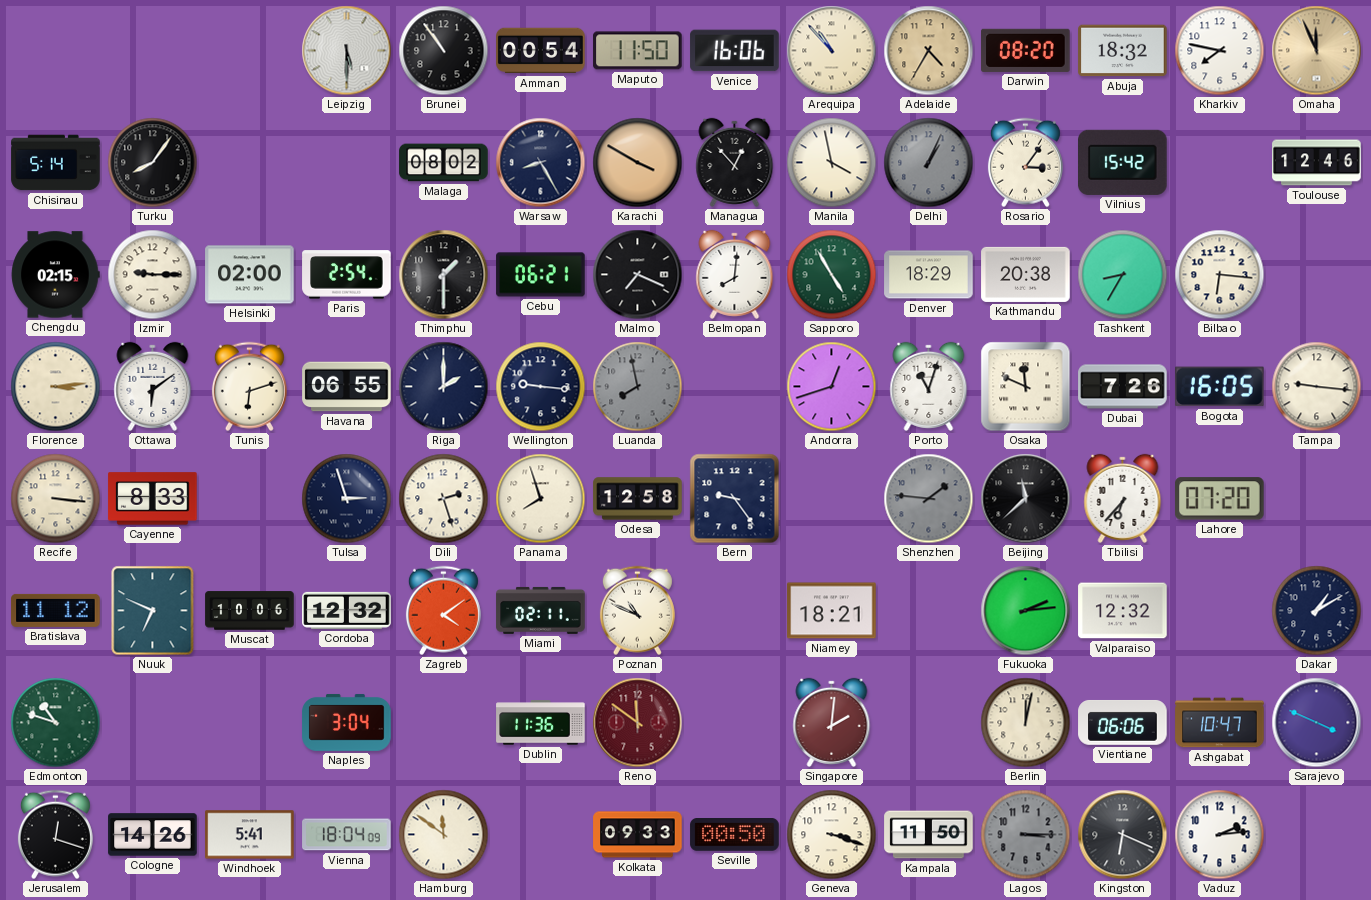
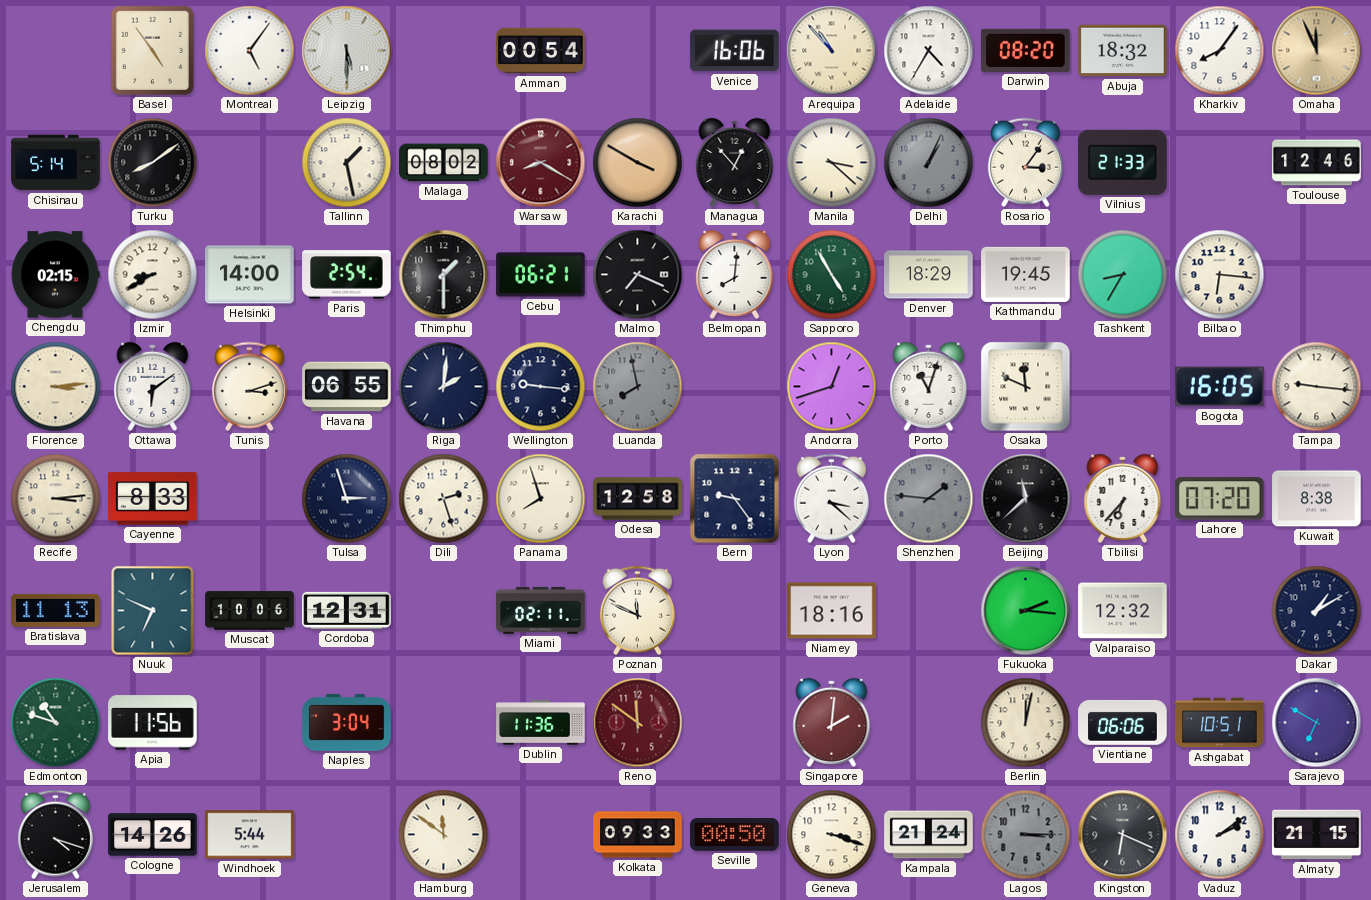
Basel: none -> 4:54 (152, 50)
Montreal: none -> 5:06 (250, 51)
Brunei: 10:54 -> none (444, 51)
Maputo: 11:50 -> none (638, 51)
Adelaide dial: champagne -> white (929, 51)
Kharkiv: 7:47 -> 8:06 (1220, 51)
Turku: 8:06 -> 8:09 (153, 163)
Tallinn: none -> 1:28 (347, 163)
Warsaw: 8:25 -> 8:20 (541, 163)
Warsaw dial: navy -> burgundy (541, 163)
Manila: 3:58 -> 3:22 (832, 163)
Vilnius: 15:42 -> 21:33 (1123, 162)
Izmir: 9:15 -> 8:40 (153, 275)
Helsinki: 02:00 -> 14:00 (250, 275)
Kathmandu: 20:38 -> 19:45 (1026, 274)
Tunis: 6:12 -> 3:12 (249, 387)
Riga: 2:00 -> 2:01 (444, 387)
Dubai: 7:26 -> none (1123, 387)
Recife: 3:16 -> 3:14 (56, 499)
Lyon: none -> 3:22 (831, 499)
Kuwait: none -> 8:38 (1317, 499)
Bratislava: 11:12 -> 11:13 (56, 610)
Cordoba: 12:32 -> 12:31 (347, 610)
Zagreb: 4:09 -> none (443, 611)
Poznan: 10:49 -> 11:49 (637, 611)
Niamey: 18:21 -> 18:16 (832, 611)
Fukuoka: 2:14 -> 2:16 (1026, 611)
Apia: none -> 11:56 (153, 723)
Ashgabat: 10:47 -> 10:51 (1220, 723)
Sarajevo: 3:49 -> 6:50 (1317, 723)
Jerusalem: 12:18 -> 4:18 (55, 835)
Windhoek: 5:41 -> 5:44 (250, 835)
Vienna: 18:04 -> none (347, 835)
Kampala: 11:50 -> 21:24 (929, 835)
Vaduz: 2:14 -> 2:09 (1220, 835)
Almaty: none -> 21:15 (1317, 835)
